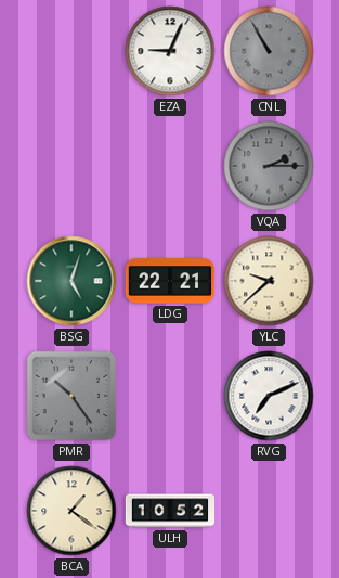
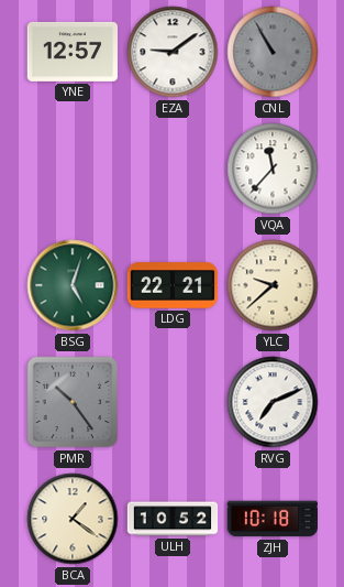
YNE: none -> 12:57 (71, 52)
EZA: 9:04 -> 9:09 (173, 52)
VQA: 2:15 -> 11:37 (273, 169)
VQA dial: grey -> white (273, 169)
ZJH: none -> 10:18 (271, 519)
